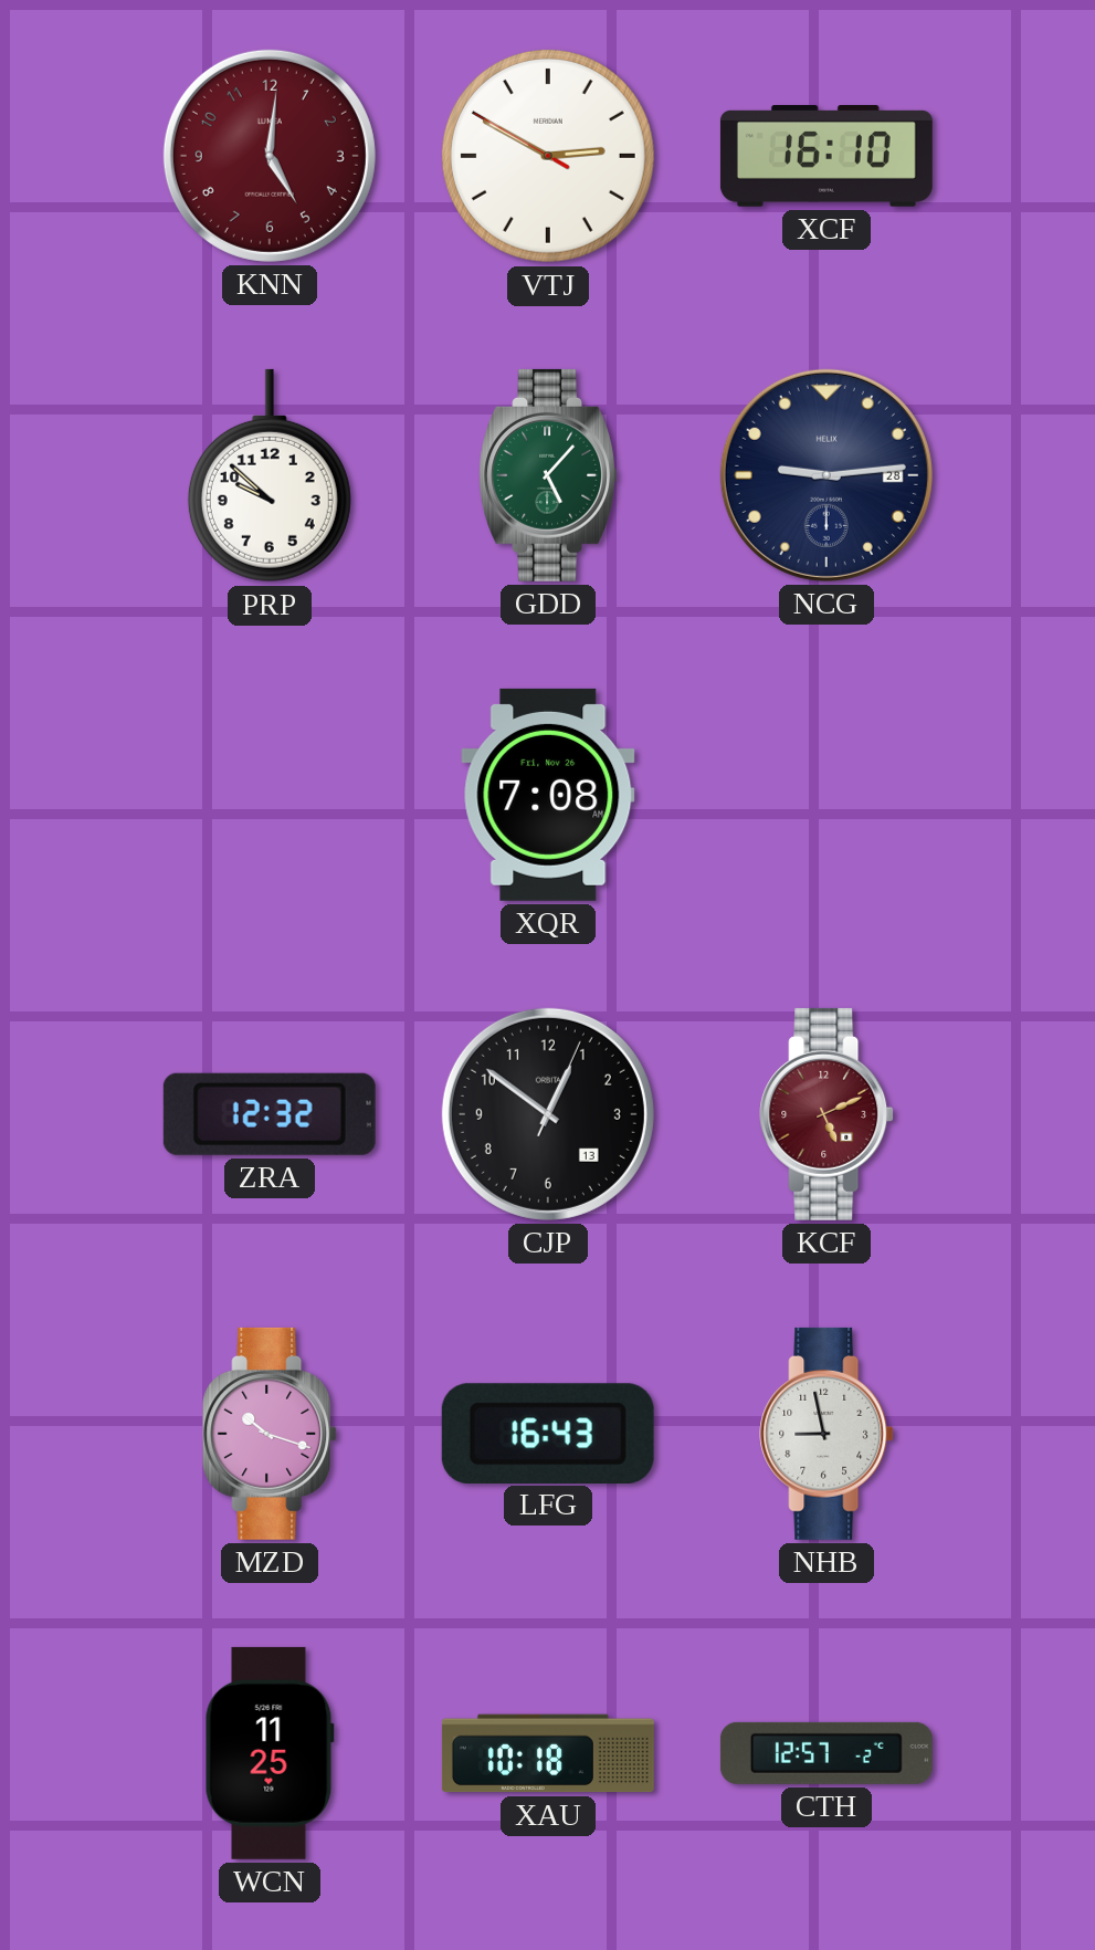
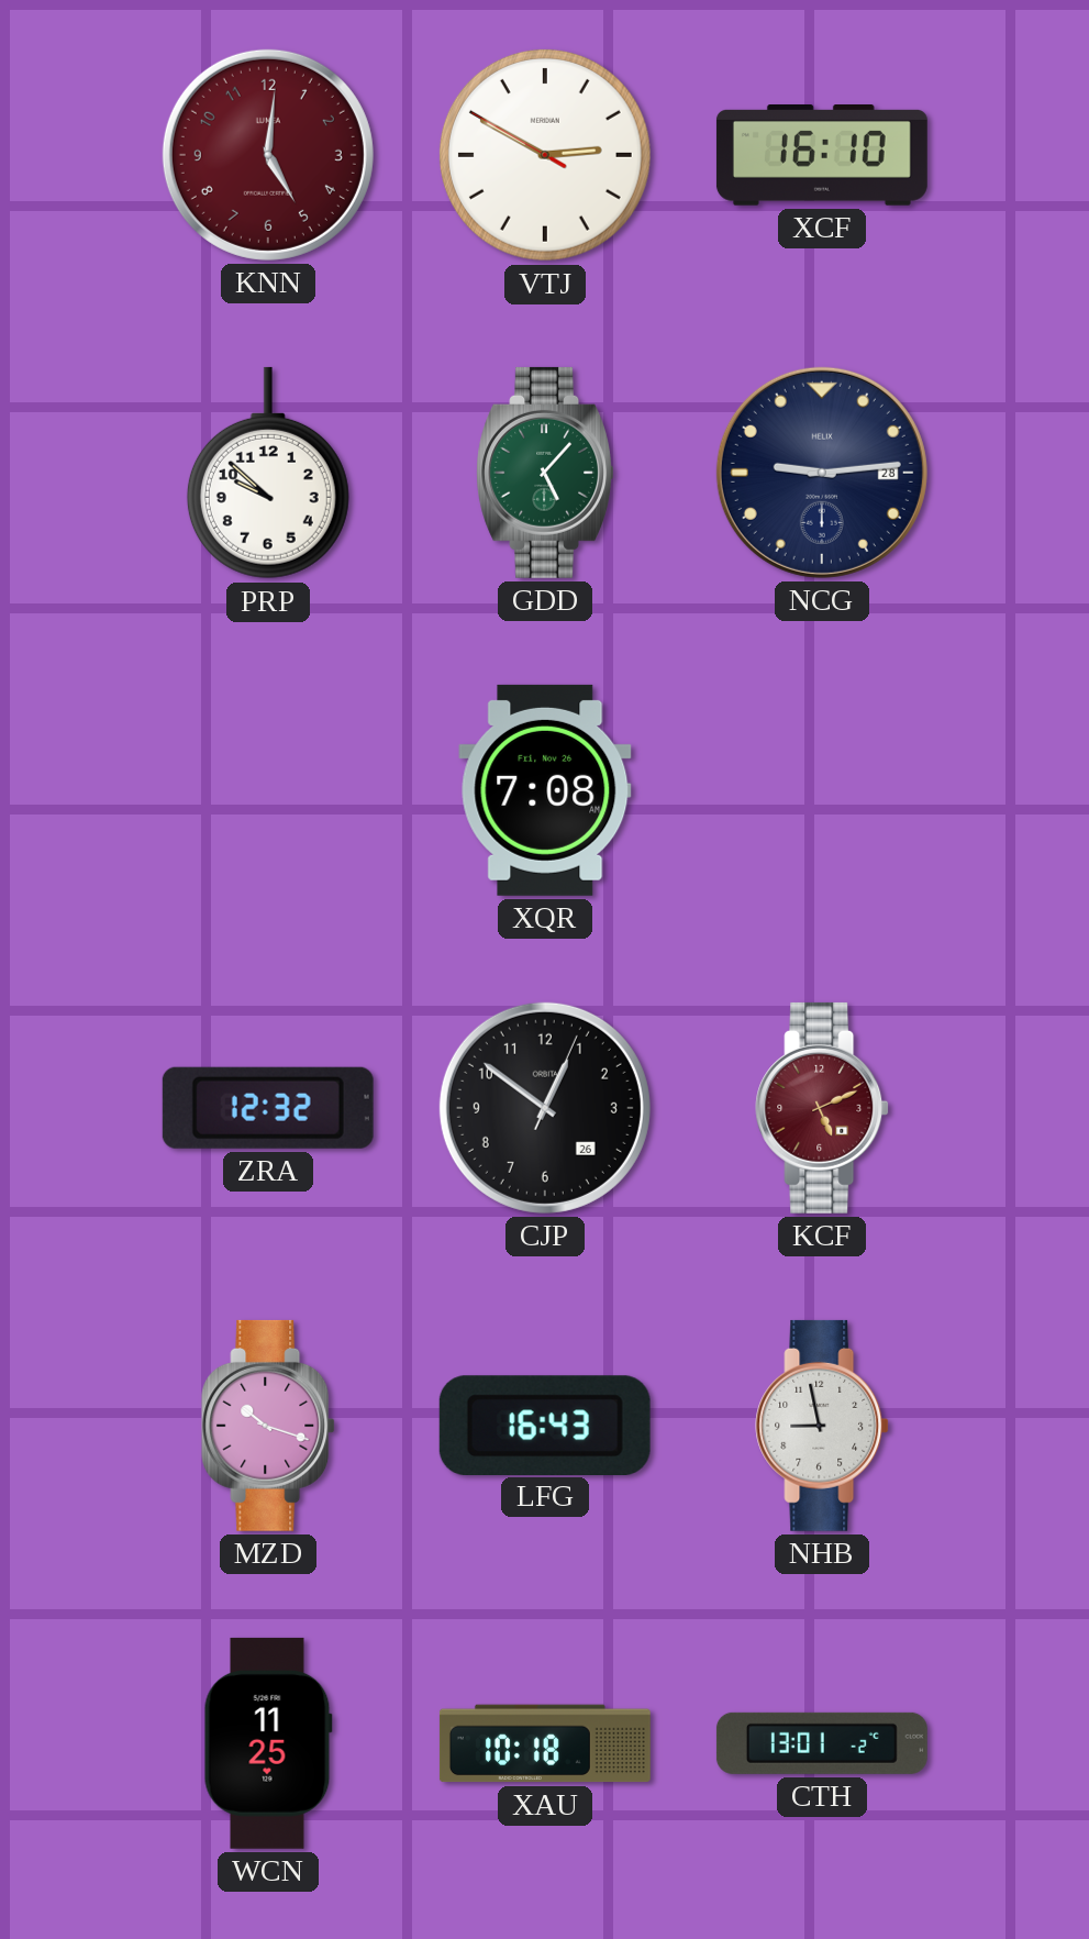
CJP date: 13 -> 26 (545, 1108)
CTH: 12:57 -> 13:01 (822, 1743)
